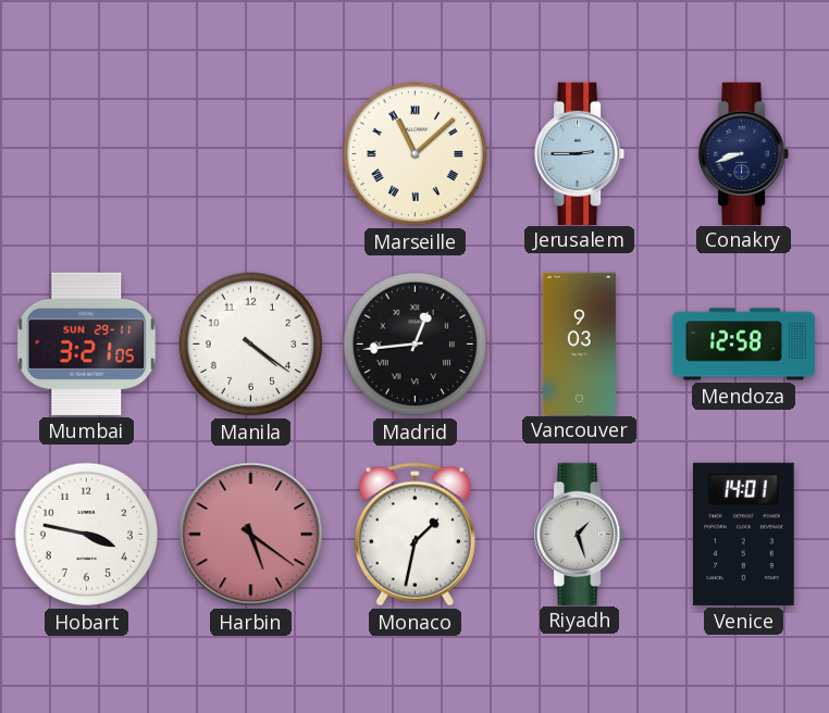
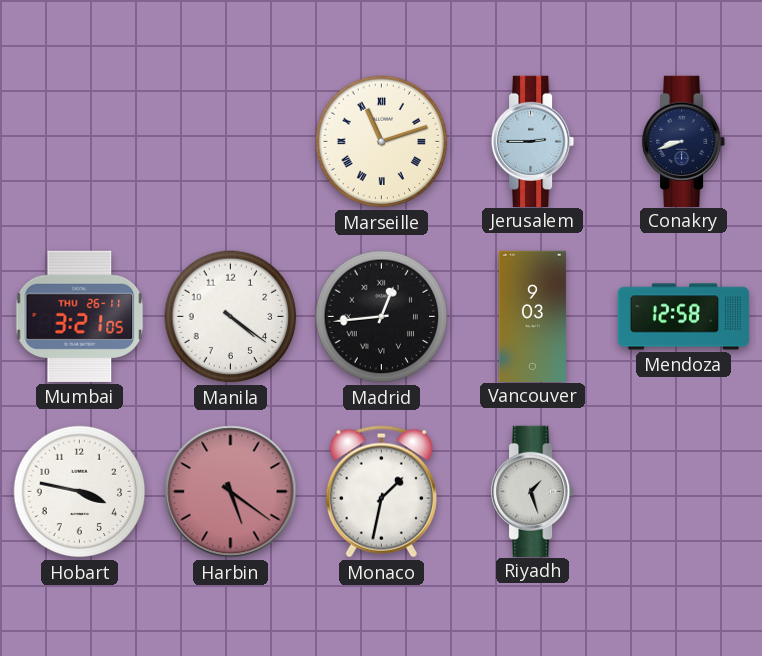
Marseille: 11:08 -> 11:12 (382, 142)
Mumbai date: SUN 29-11 -> THU 26-11 (80, 316)
Venice: 14:01 -> none (744, 534)
